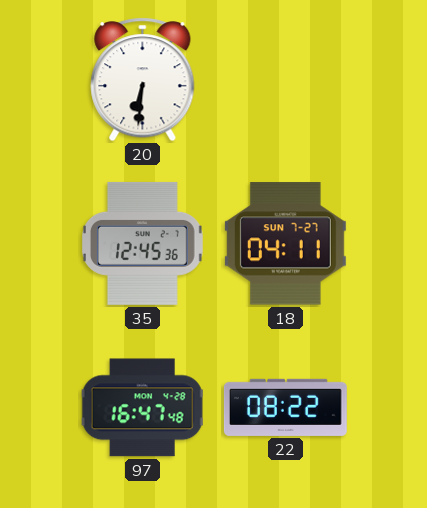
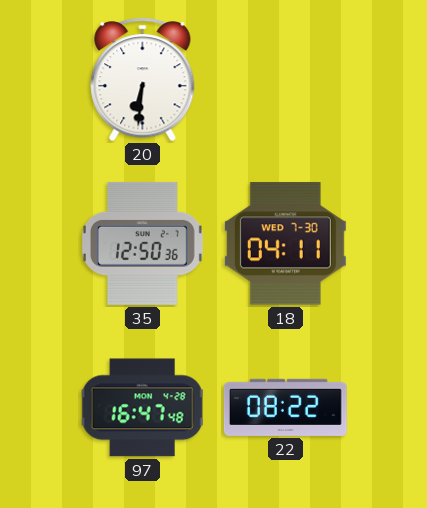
35: 12:45 -> 12:50 (142, 243)
18 date: SUN 7-27 -> WED 7-30 (285, 244)
